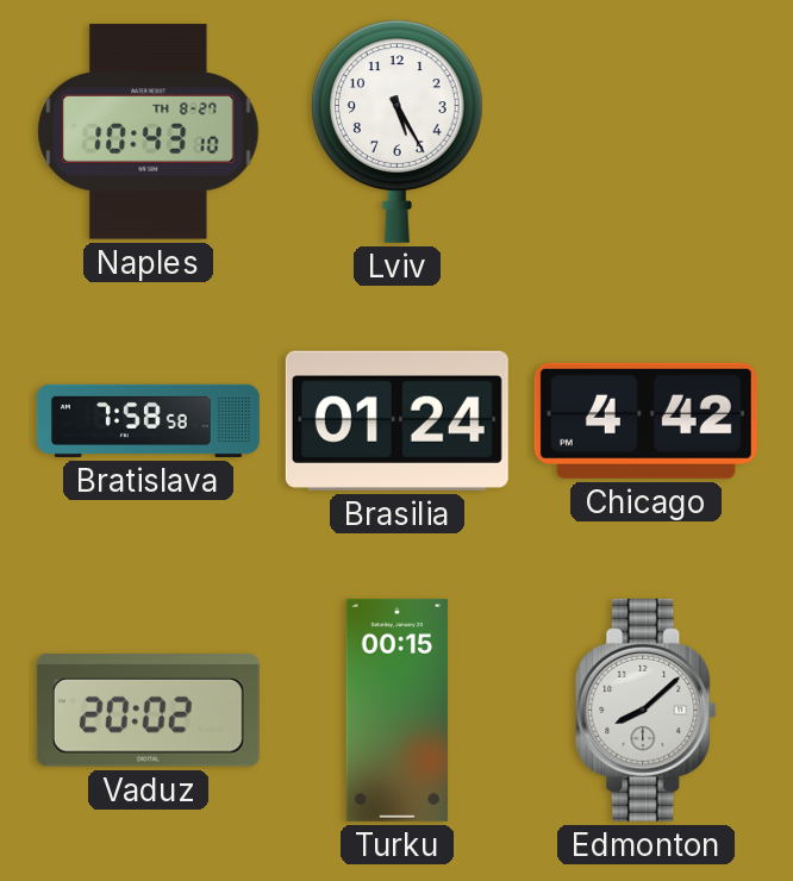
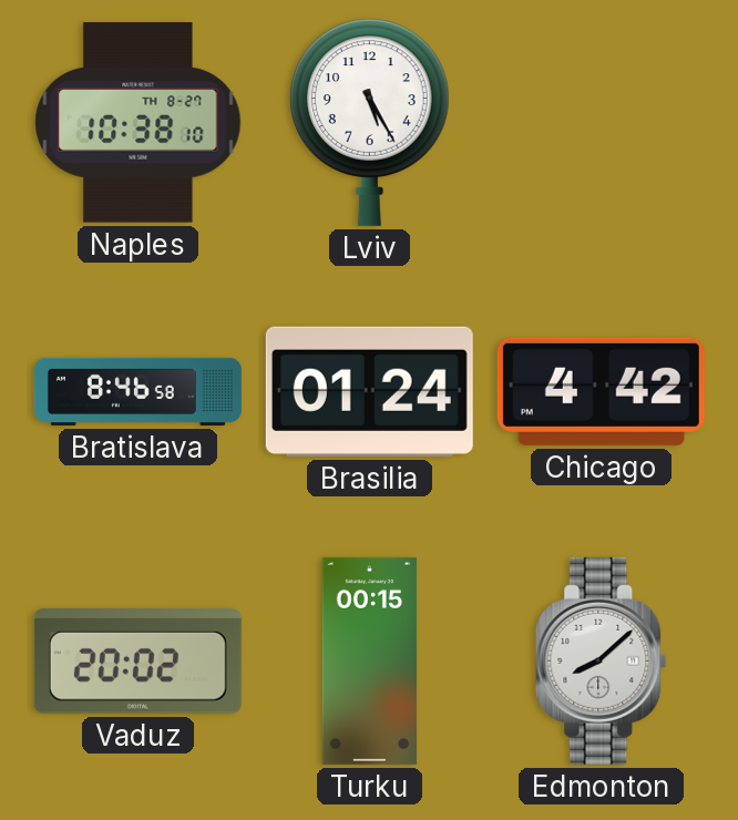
Naples: 10:43 -> 10:38 (139, 123)
Bratislava: 7:58 -> 8:46 (137, 391)
